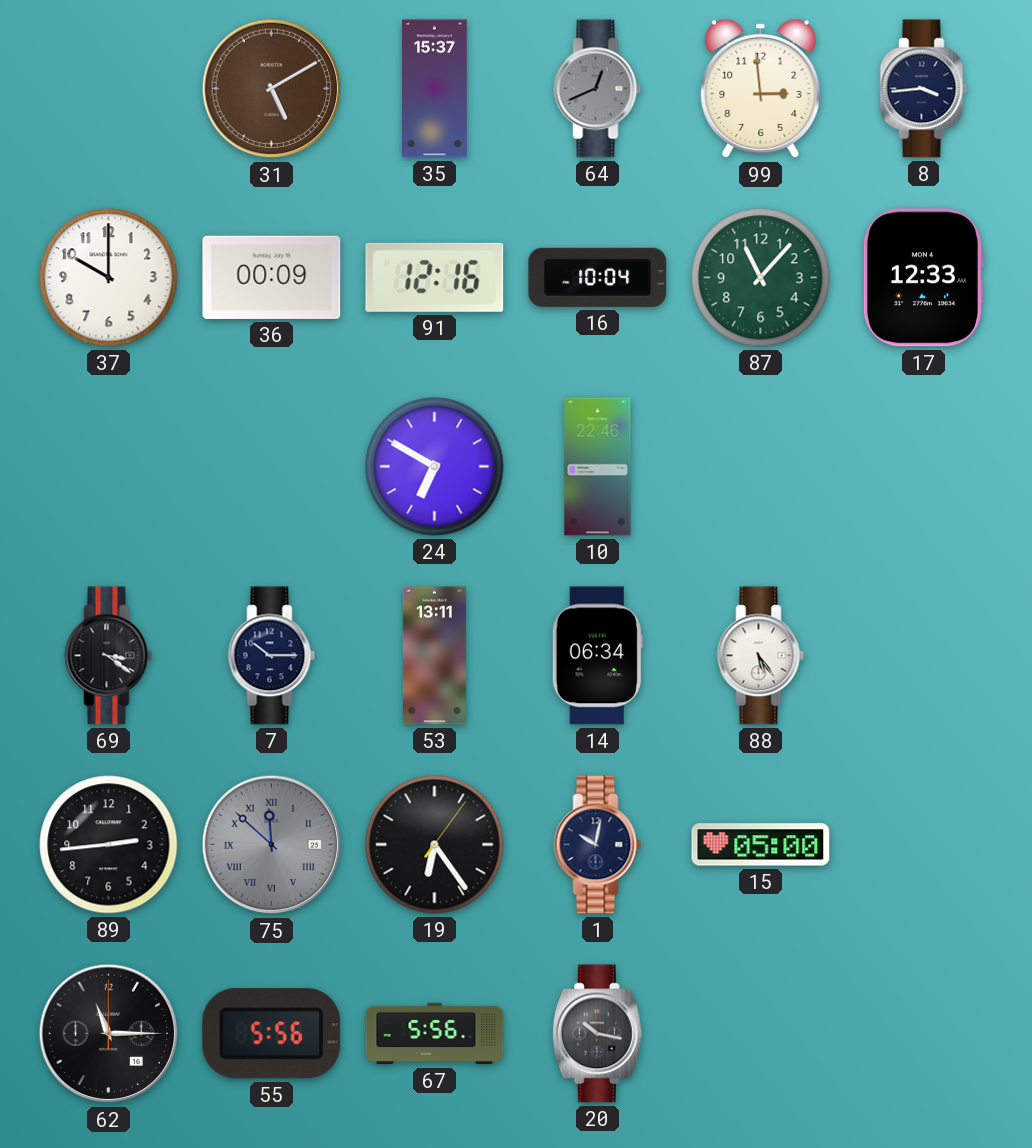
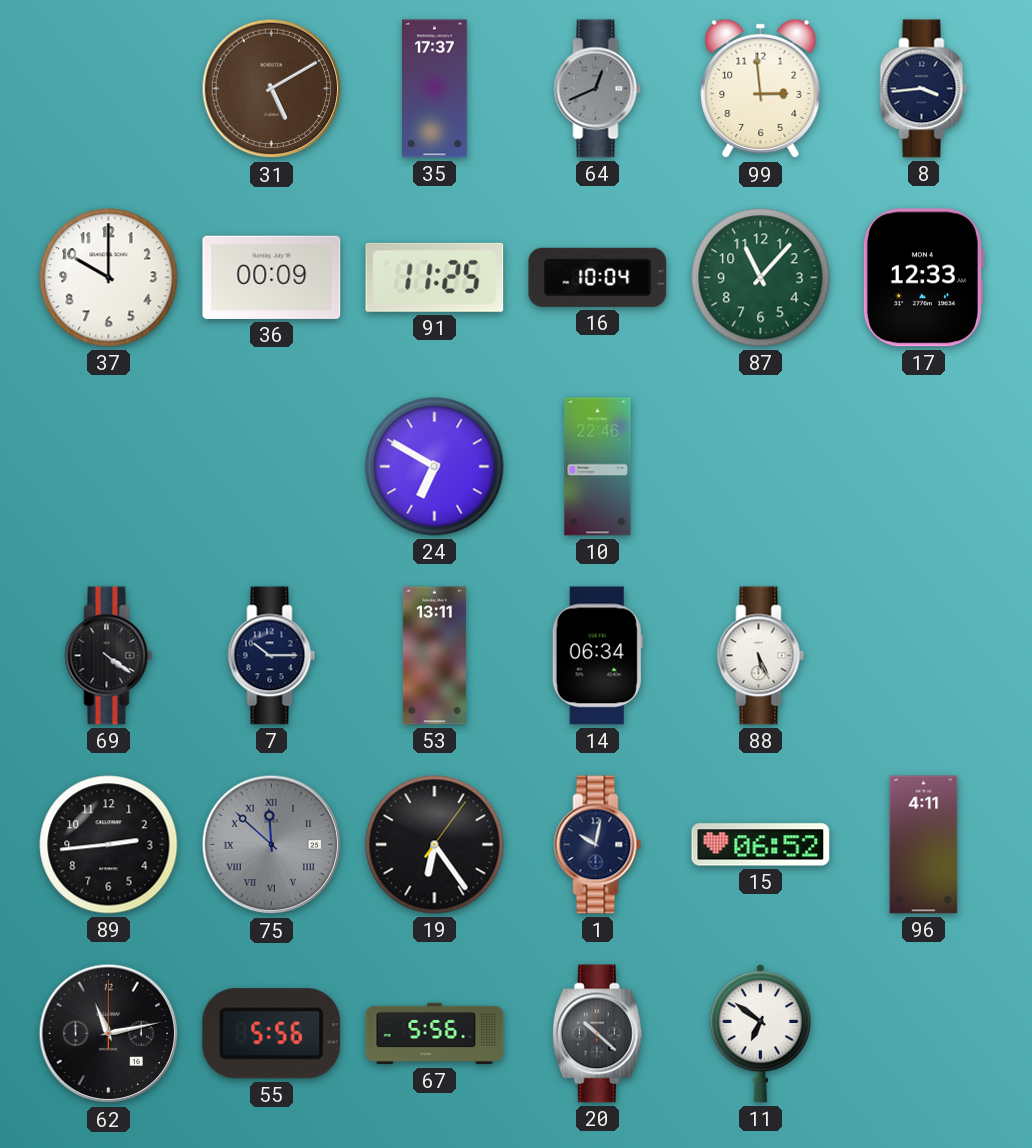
35: 15:37 -> 17:37 (435, 89)
91: 12:16 -> 11:25 (435, 277)
69: 3:21 -> 4:21 (109, 656)
88: 5:24 -> 5:26 (761, 656)
15: 05:00 -> 06:52 (761, 845)
96: none -> 4:11 (924, 845)
62: 11:15 -> 11:13 (109, 1034)
20: 10:17 -> 10:22 (597, 1034)
11: none -> 6:51 (760, 1033)
